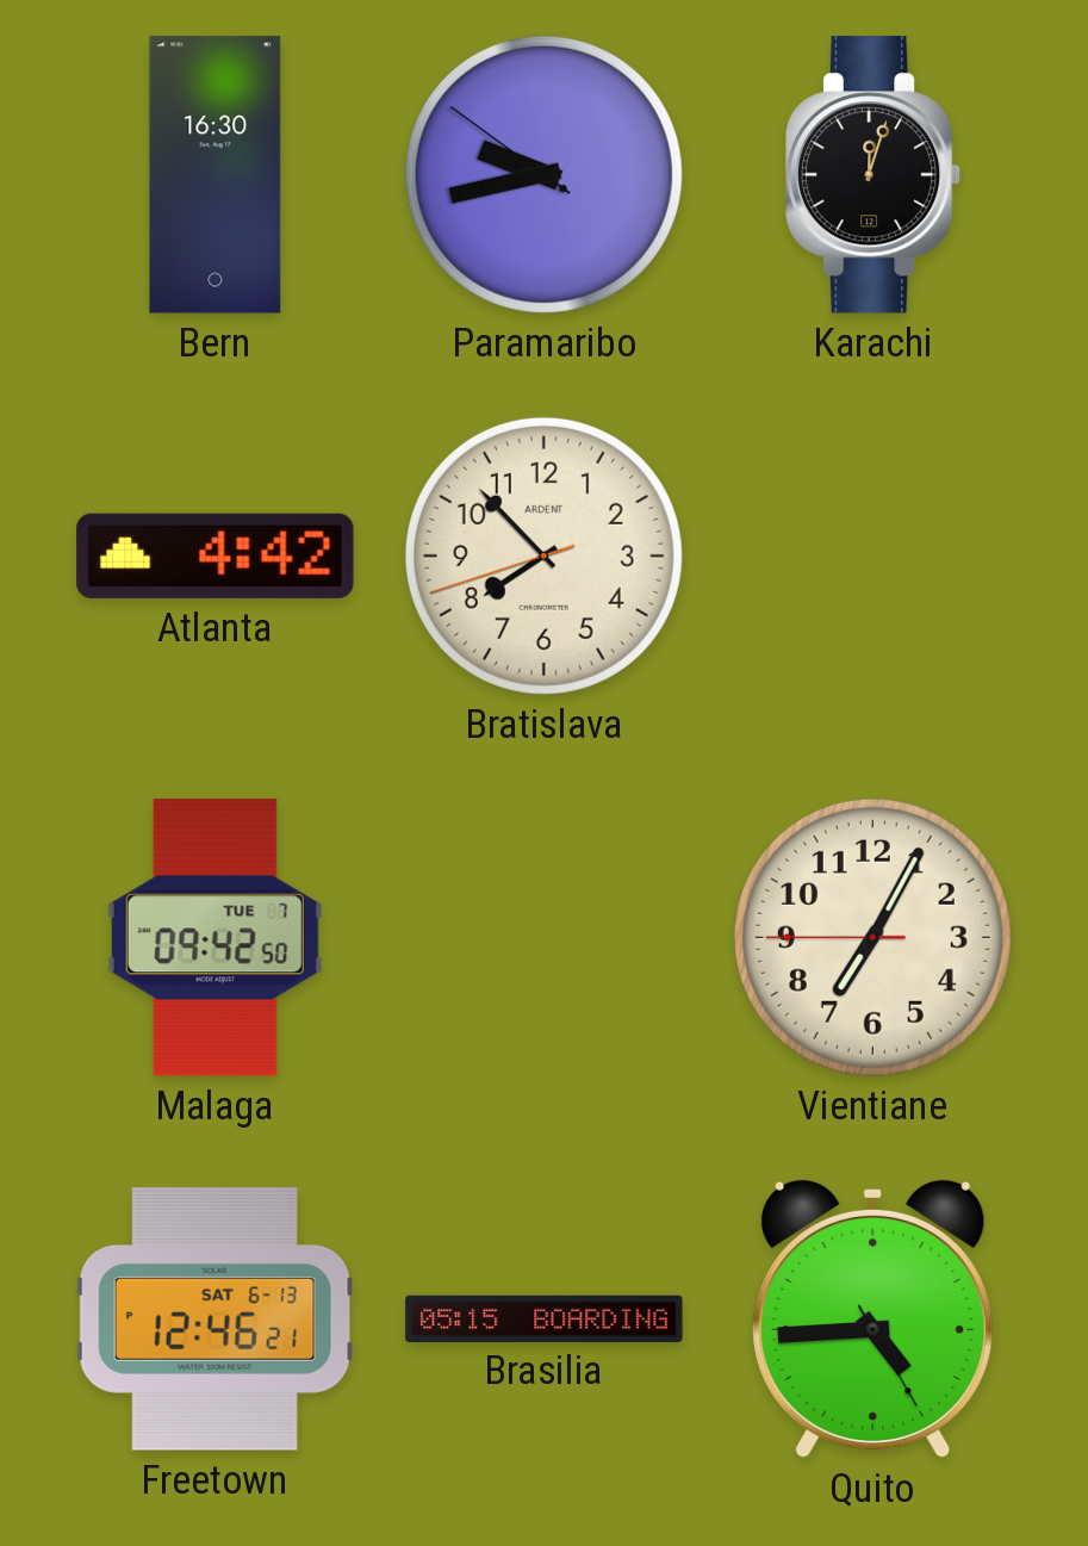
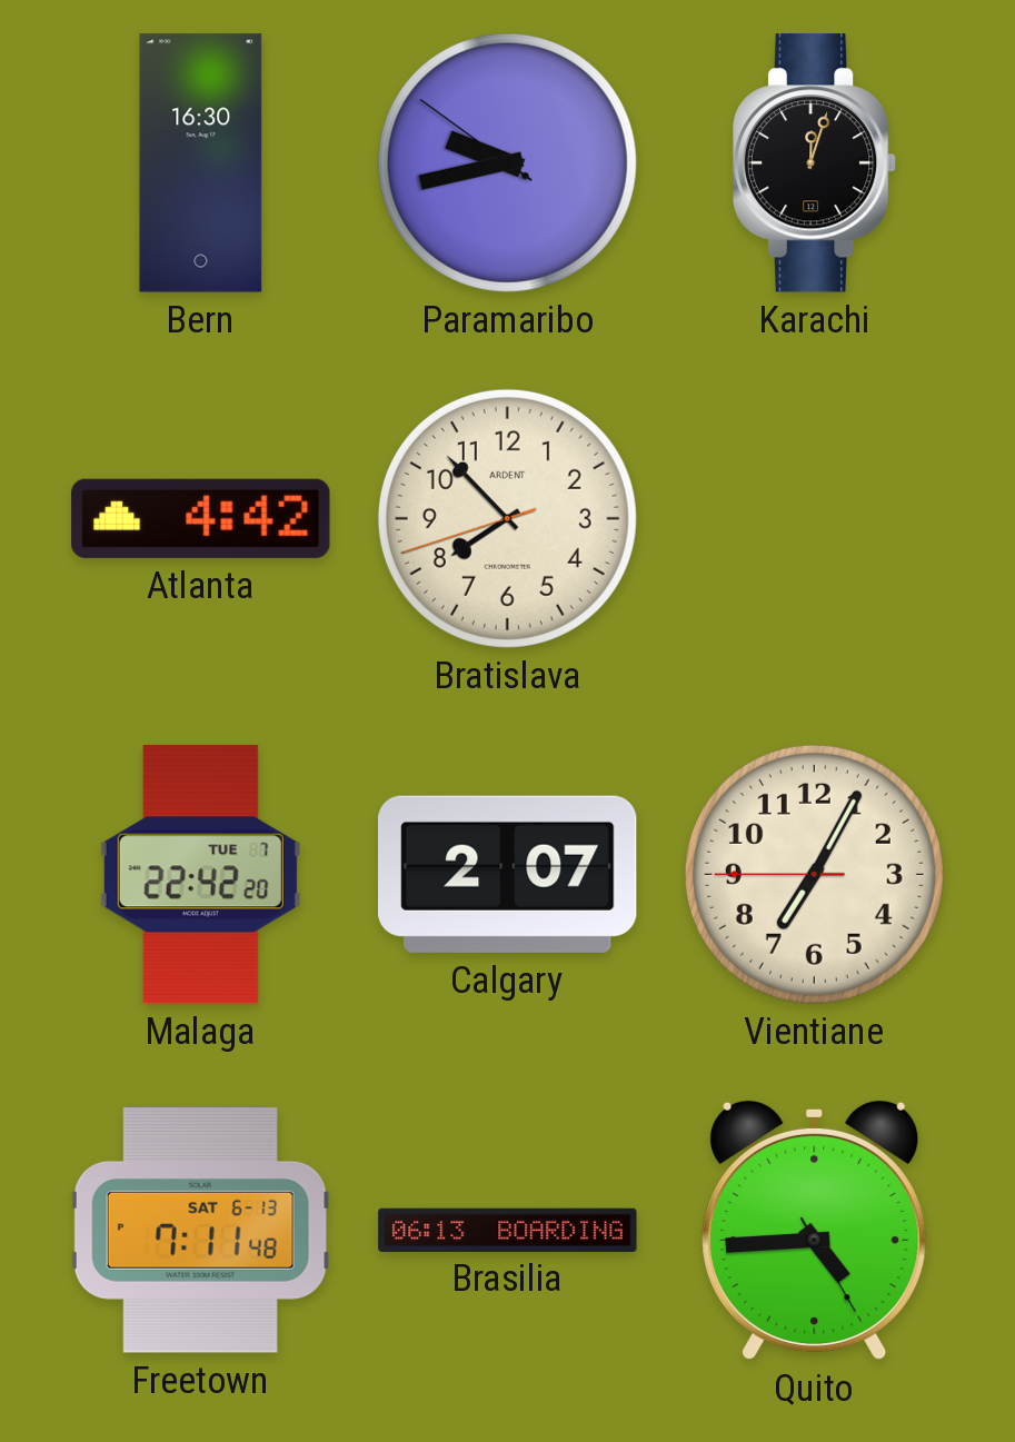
Malaga: 09:42 -> 22:42 (200, 875)
Calgary: none -> 2:07 (508, 874)
Freetown: 12:46 -> 7:11 (200, 1231)
Brasilia: 05:15 -> 06:13 (508, 1230)
